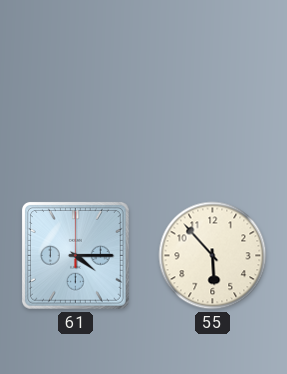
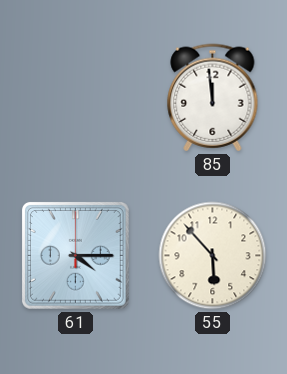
85: none -> 11:59 (213, 98)
